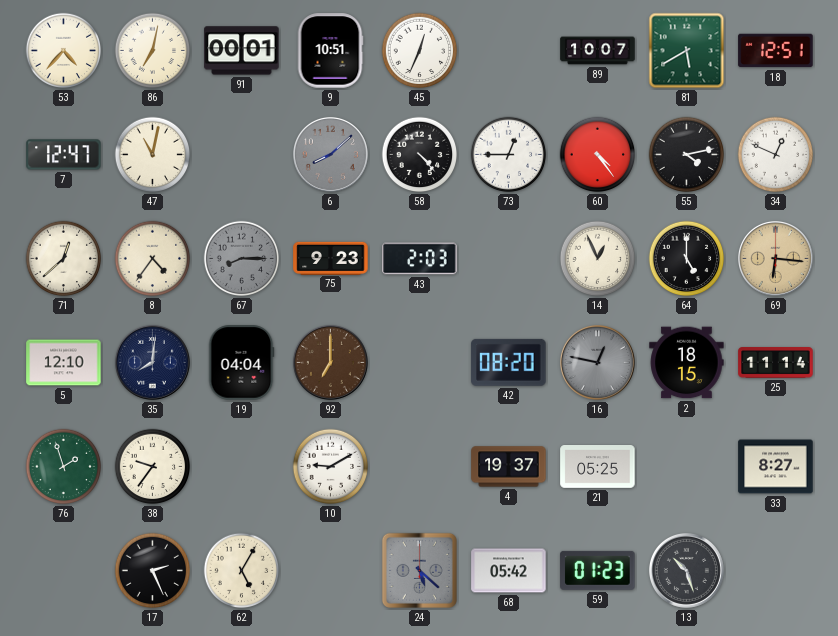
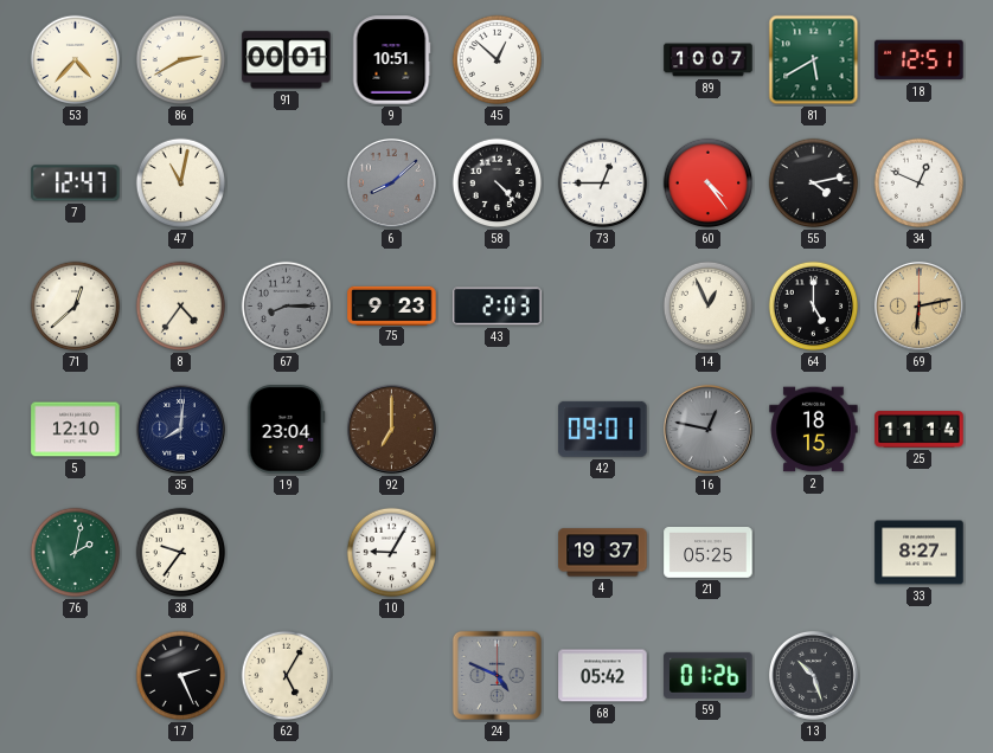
86: 7:02 -> 2:40 (181, 60)
45: 12:34 -> 12:52 (498, 60)
69: 6:16 -> 6:13 (918, 305)
19: 04:04 -> 23:04 (286, 430)
42: 08:20 -> 09:01 (603, 429)
76: 1:57 -> 2:02 (76, 553)
10: 9:10 -> 9:05 (392, 553)
24: 5:22 -> 4:49 (496, 675)
59: 01:23 -> 01:26 (709, 675)
